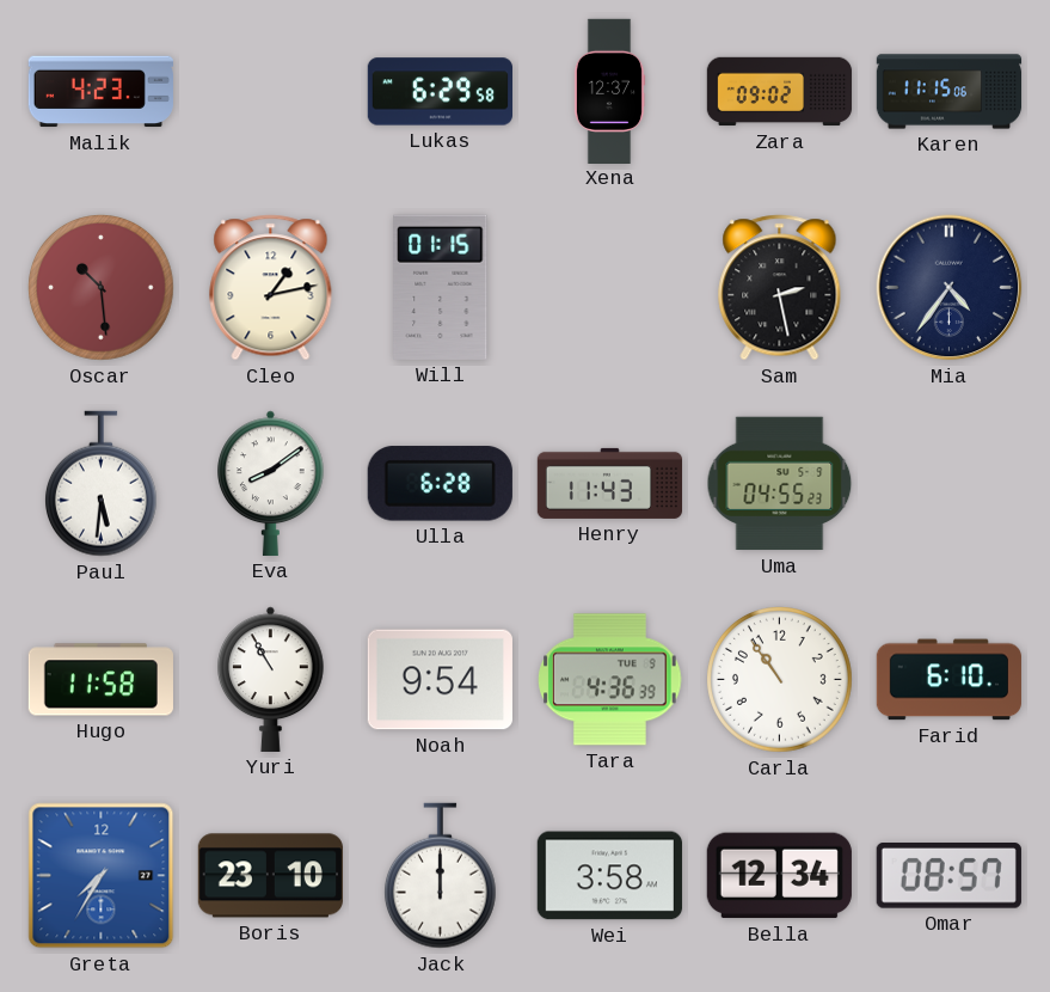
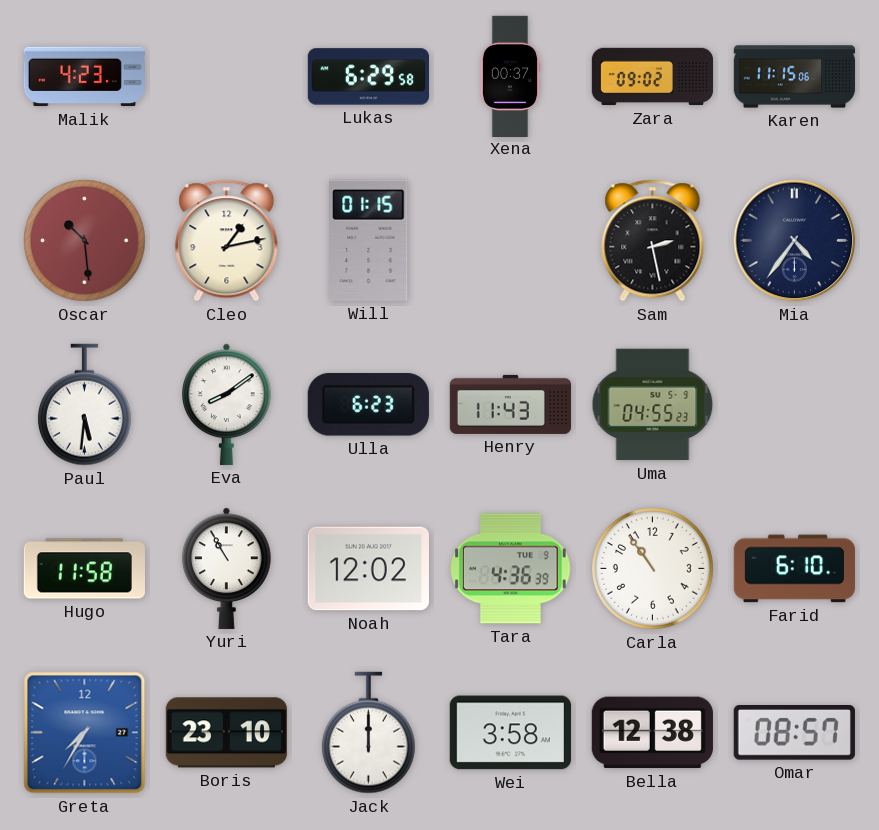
Xena: 12:37 -> 00:37 (510, 76)
Ulla: 6:28 -> 6:23 (368, 405)
Noah: 9:54 -> 12:02 (368, 569)
Bella: 12:34 -> 12:38 (652, 733)
